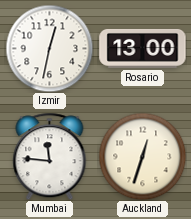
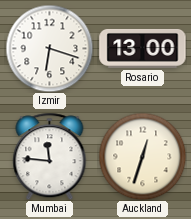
Izmir: 12:32 -> 6:18 (49, 48)
